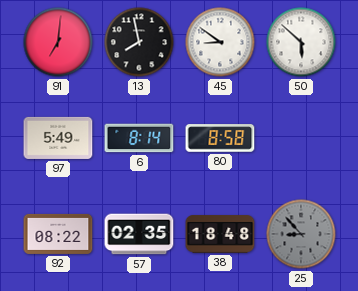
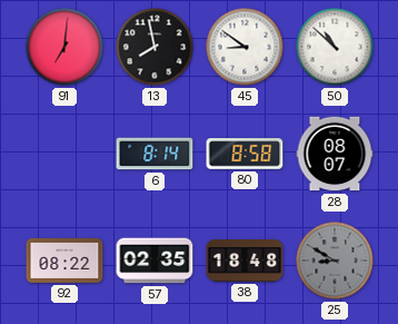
50: 5:52 -> 10:52 (335, 47)
97: 5:49 -> none (58, 138)
28: none -> 08:07 (335, 154)
25: 8:53 -> 8:50 (335, 261)
